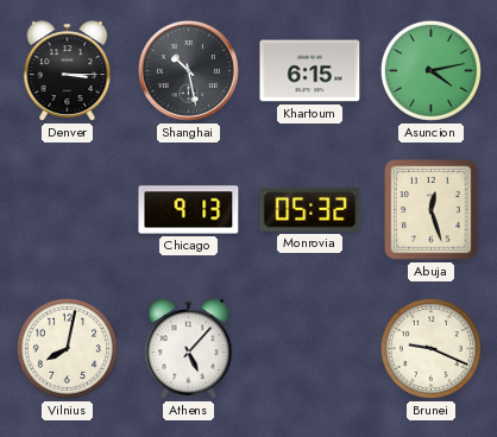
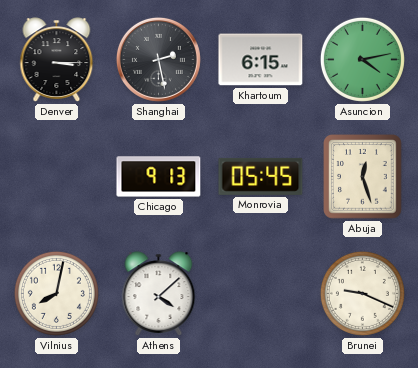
Shanghai: 10:28 -> 2:28 (158, 59)
Monrovia: 05:32 -> 05:45 (261, 176)
Athens: 5:07 -> 4:08 (159, 294)
